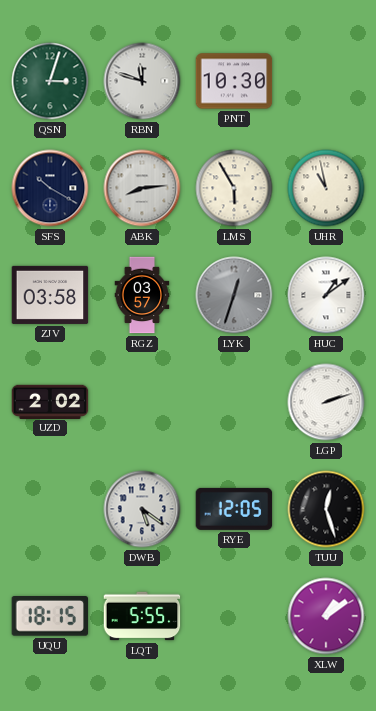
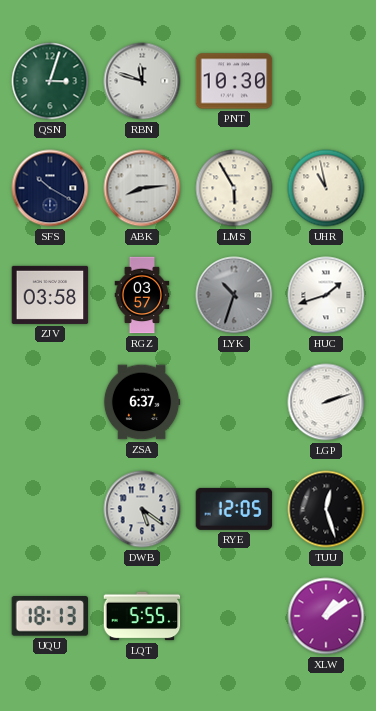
LYK: 12:33 -> 10:33 (234, 295)
HUC: 1:09 -> 1:42 (326, 295)
UZD: 2:02 -> none (50, 401)
ZSA: none -> 6:37 (142, 402)
UQU: 18:15 -> 18:13 (50, 617)
